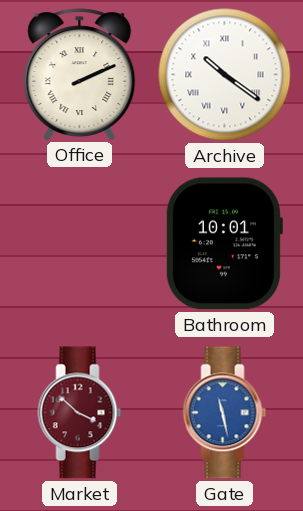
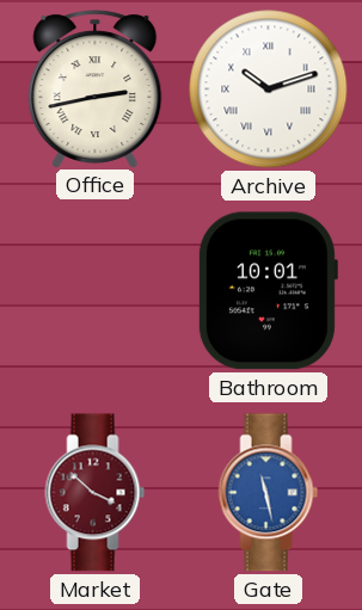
Office: 2:11 -> 2:43 (96, 88)
Archive: 10:21 -> 10:12 (269, 90)
